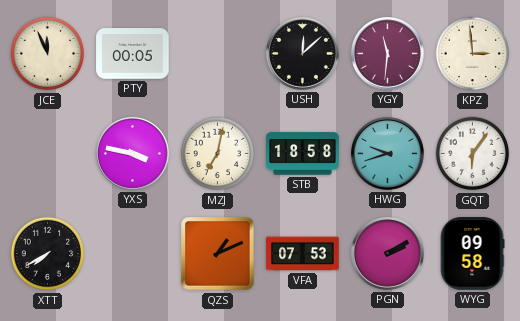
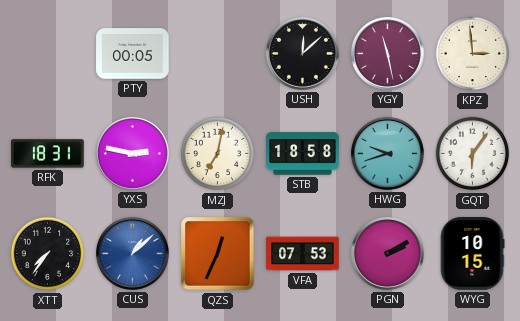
JCE: 11:56 -> none (48, 54)
YGY: 11:31 -> 11:28 (387, 53)
RFK: none -> 18:31 (48, 154)
YXS: 3:47 -> 2:47 (132, 153)
XTT: 7:40 -> 7:36 (48, 254)
CUS: none -> 1:08 (132, 253)
QZS: 1:11 -> 12:34 (218, 254)
WYG: 09:58 -> 10:15 (472, 254)
